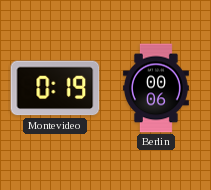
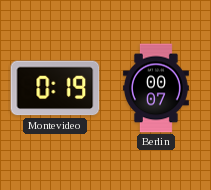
Berlin: 00:06 -> 00:07 (156, 88)
